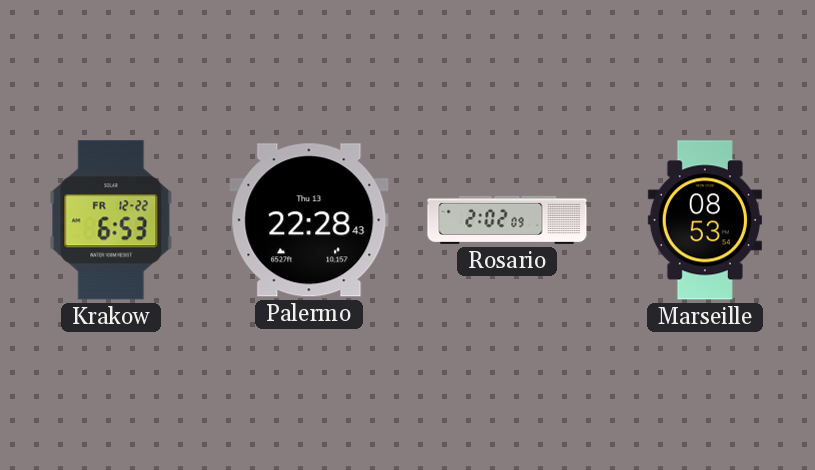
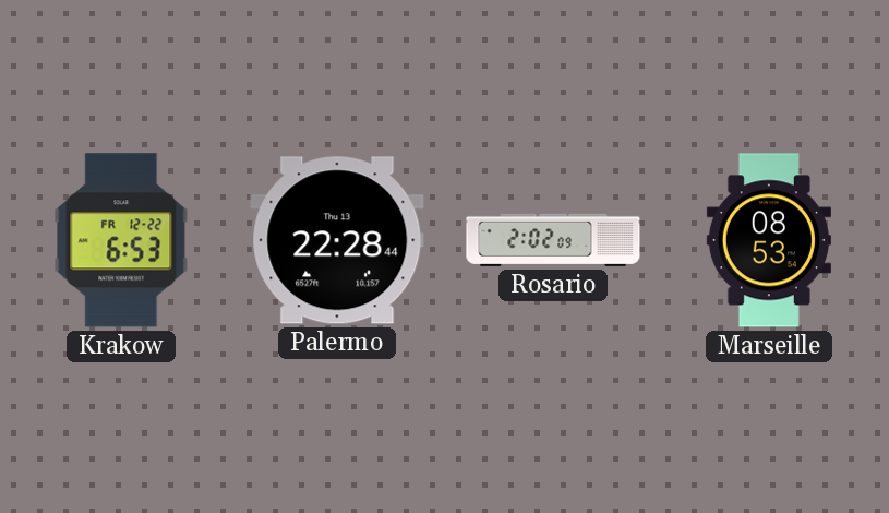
Palermo: 22:28:43 -> 22:28:44 (337, 240)
